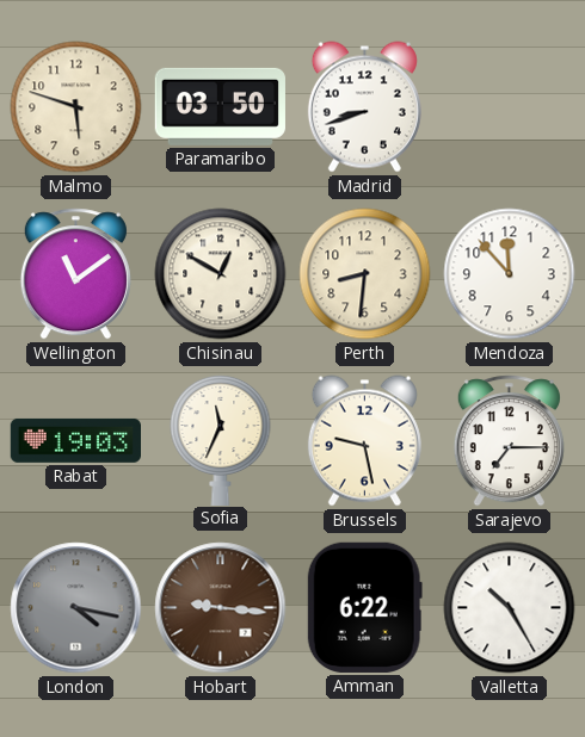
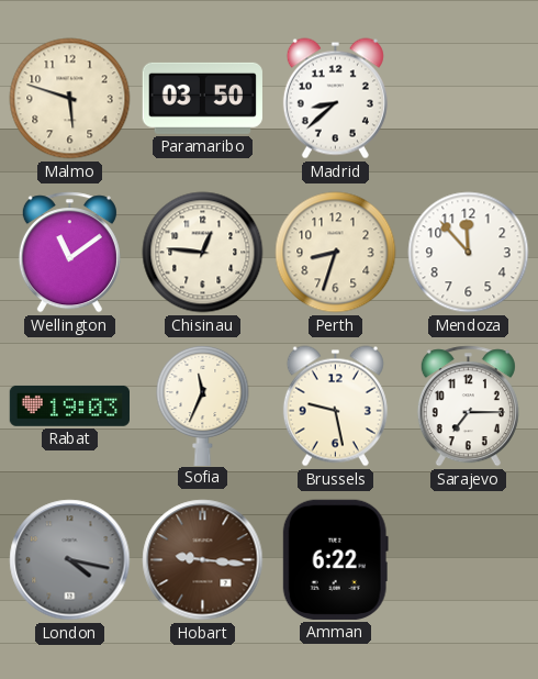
Madrid: 8:42 -> 8:38 (335, 99)
Chisinau: 12:50 -> 12:46 (203, 253)
Perth: 8:31 -> 8:33 (336, 253)
Valletta: 10:25 -> none (510, 608)
